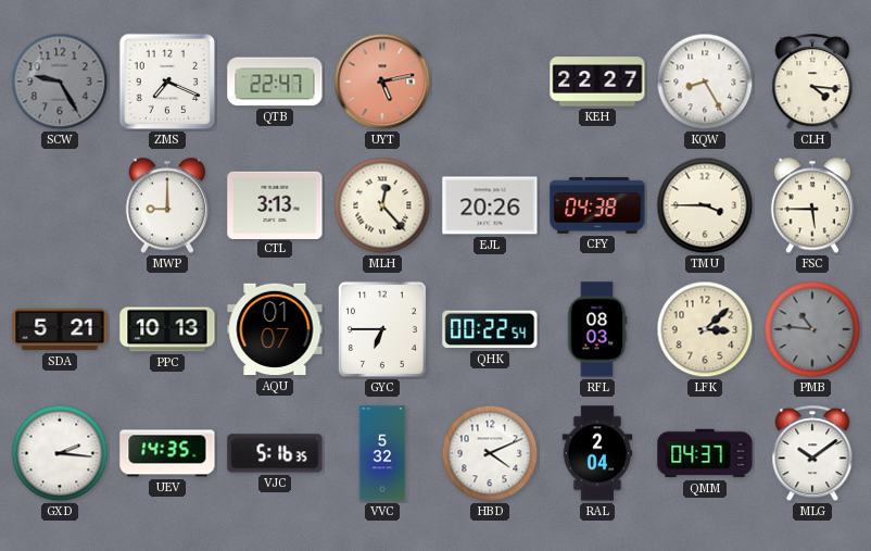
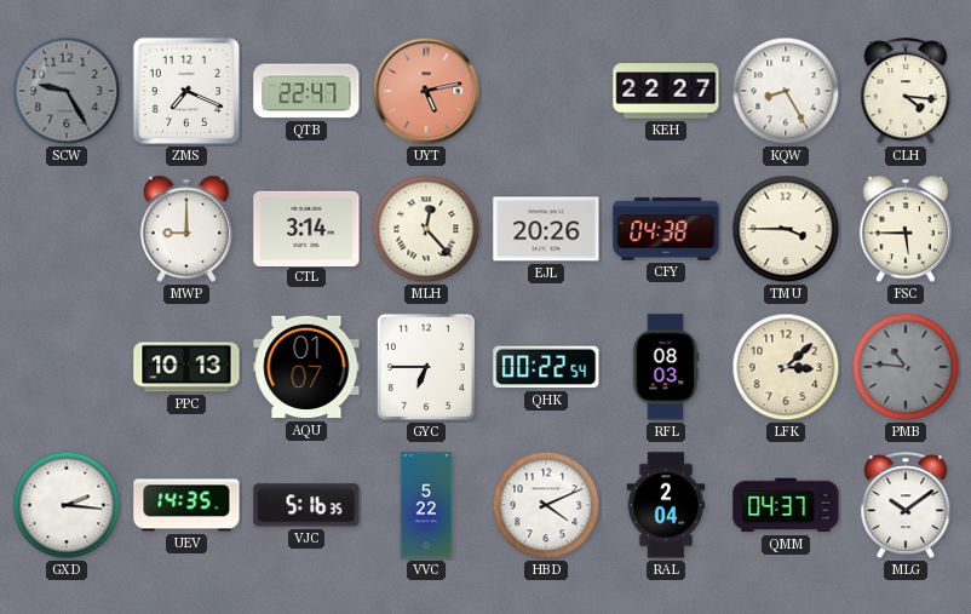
CTL: 3:13 -> 3:14 (306, 228)
SDA: 5:21 -> none (60, 329)
VVC: 5:32 -> 5:22 (426, 505)
